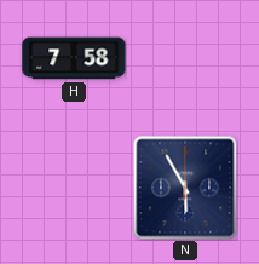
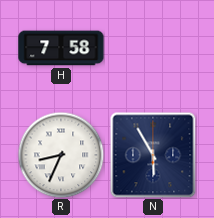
R: none -> 8:34 (61, 155)
